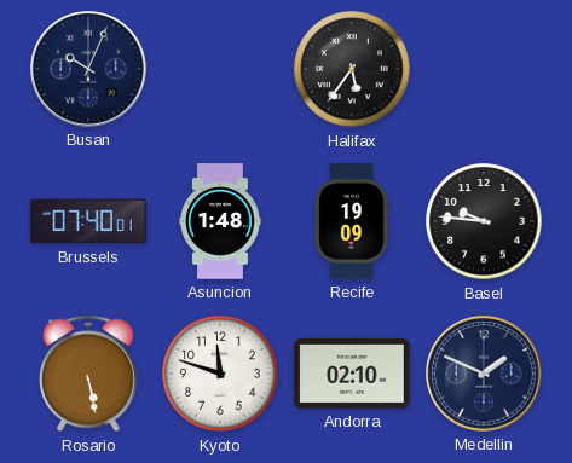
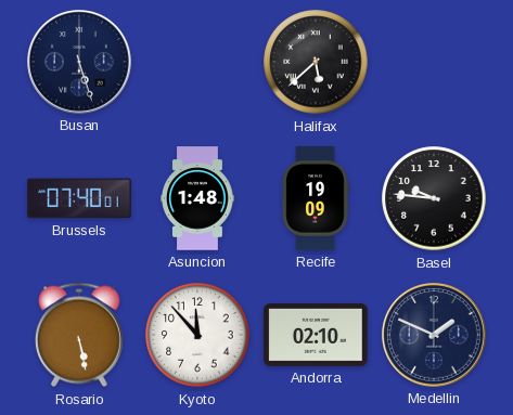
Busan: 10:04 -> 5:27 (79, 62)
Halifax: 5:36 -> 5:38 (316, 62)
Kyoto: 11:48 -> 11:53 (197, 335)
